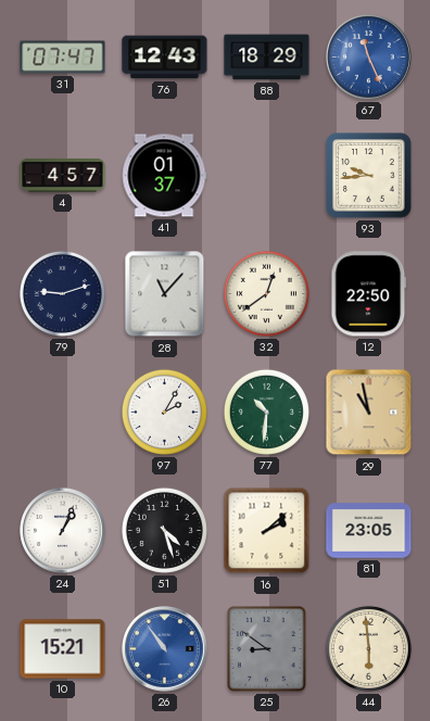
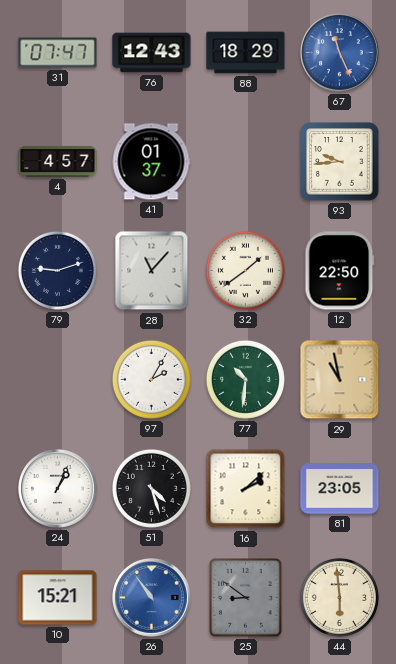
32: 12:39 -> 1:39 (245, 270)
